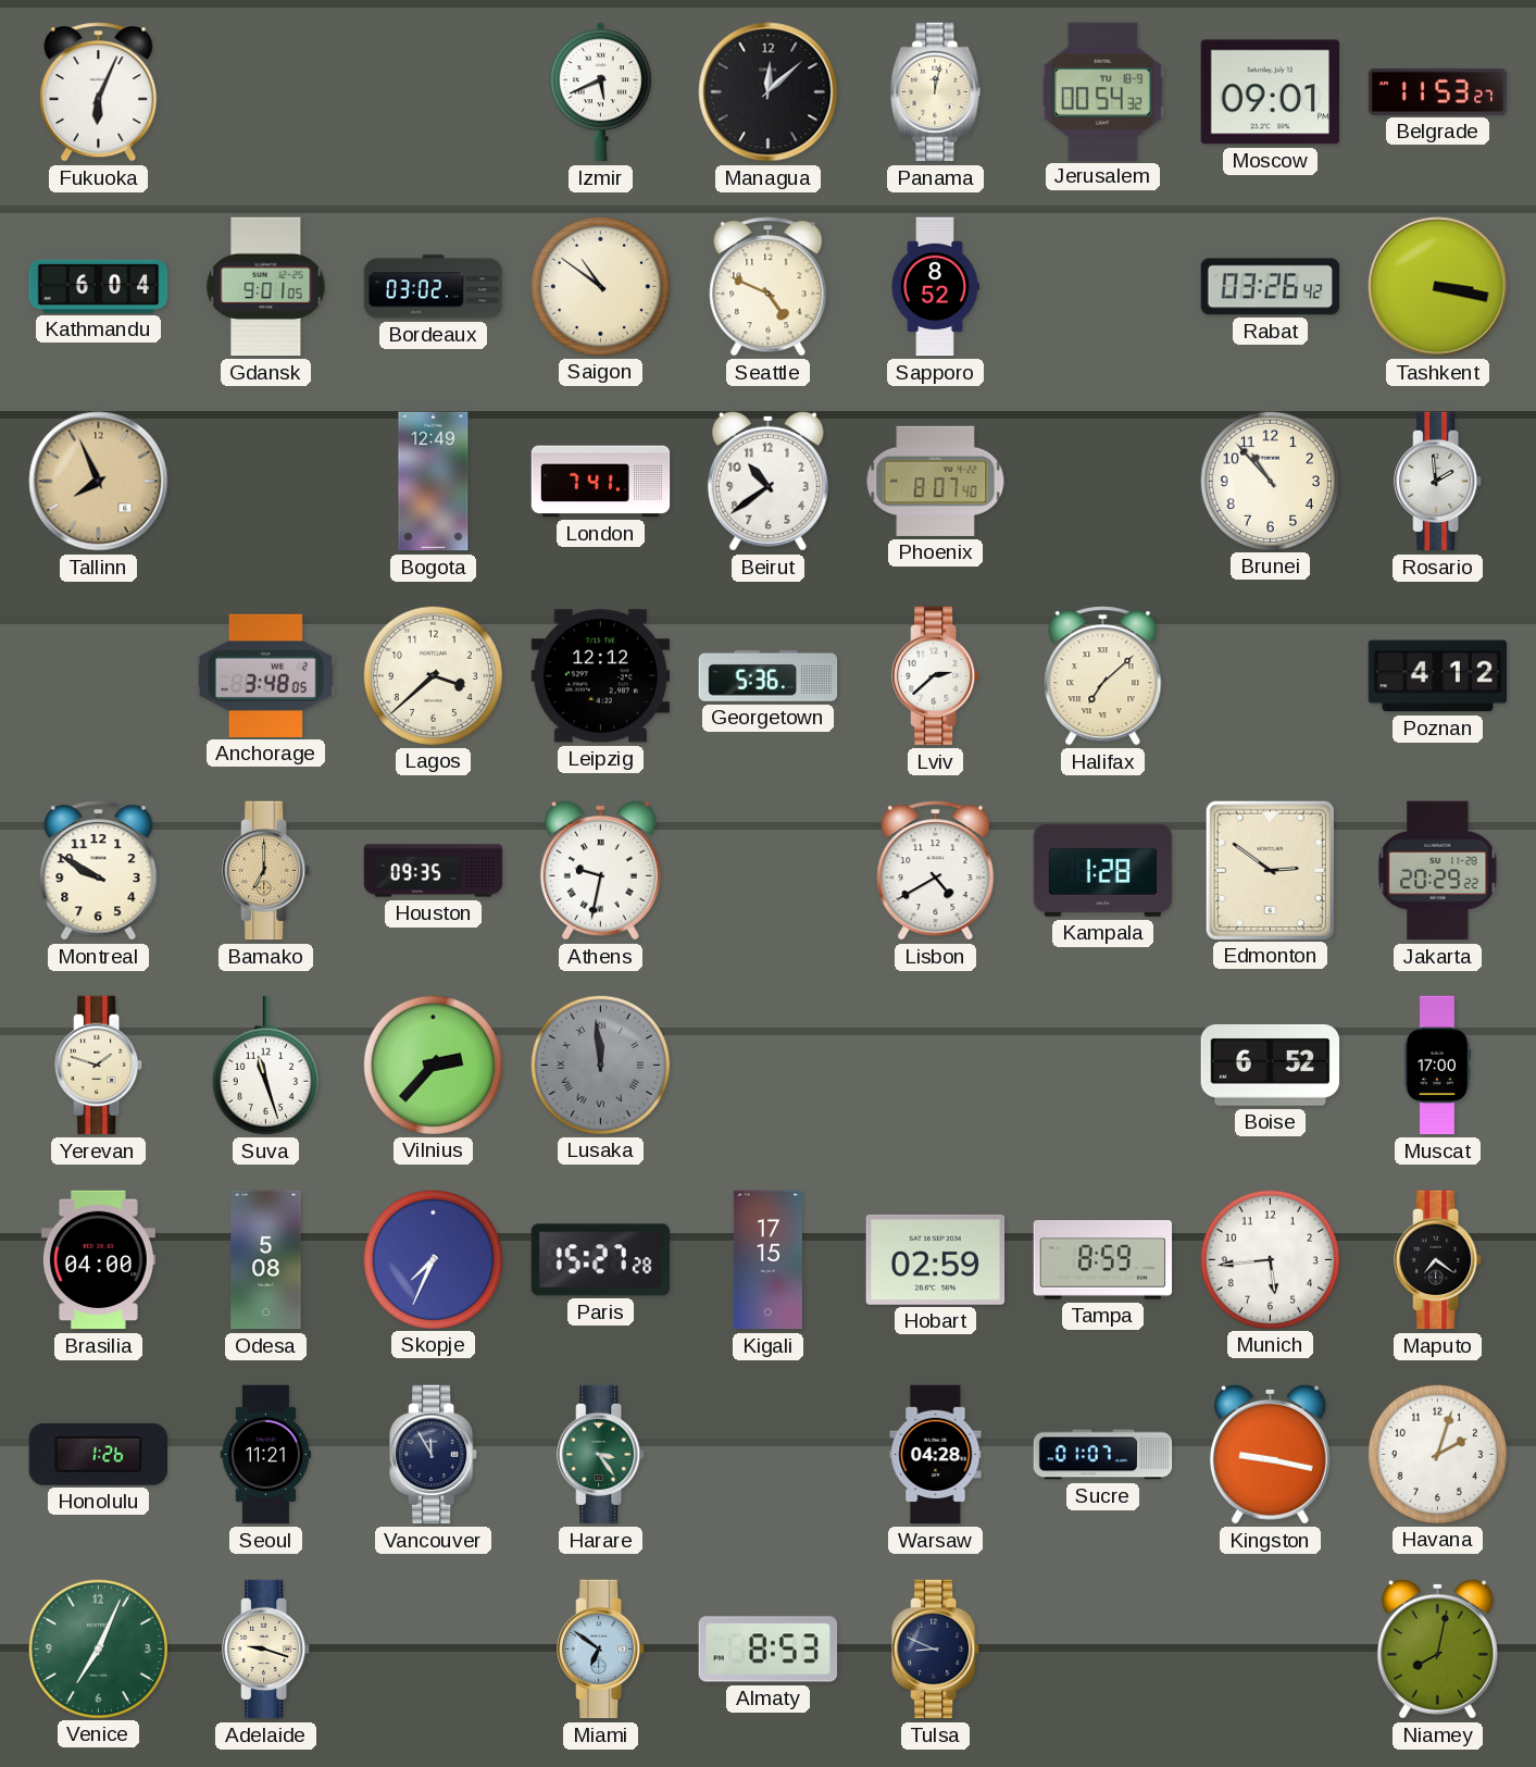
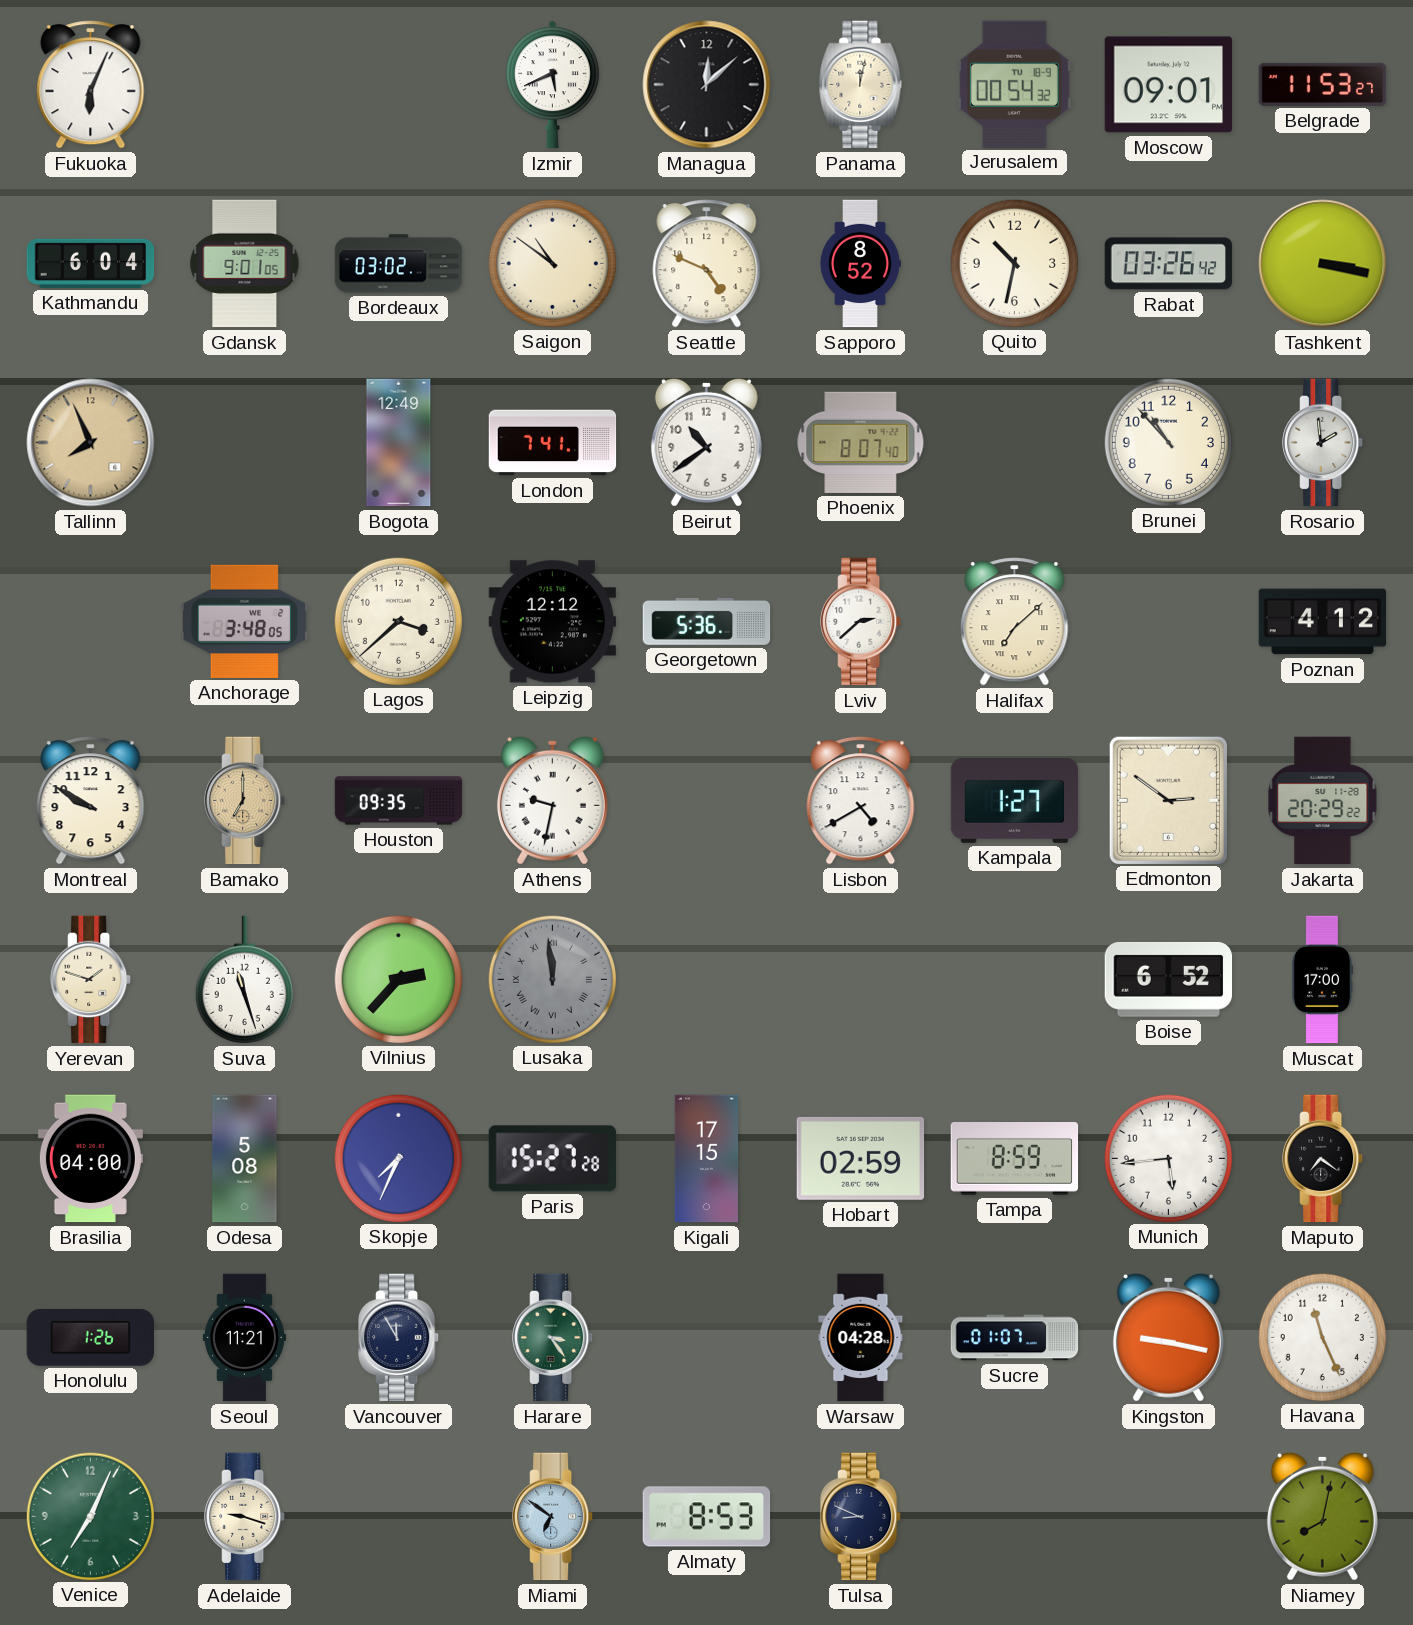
Quito: none -> 10:32 (1014, 263)
Kampala: 1:28 -> 1:27 (1015, 800)
Havana: 2:03 -> 11:26 (1322, 1337)
